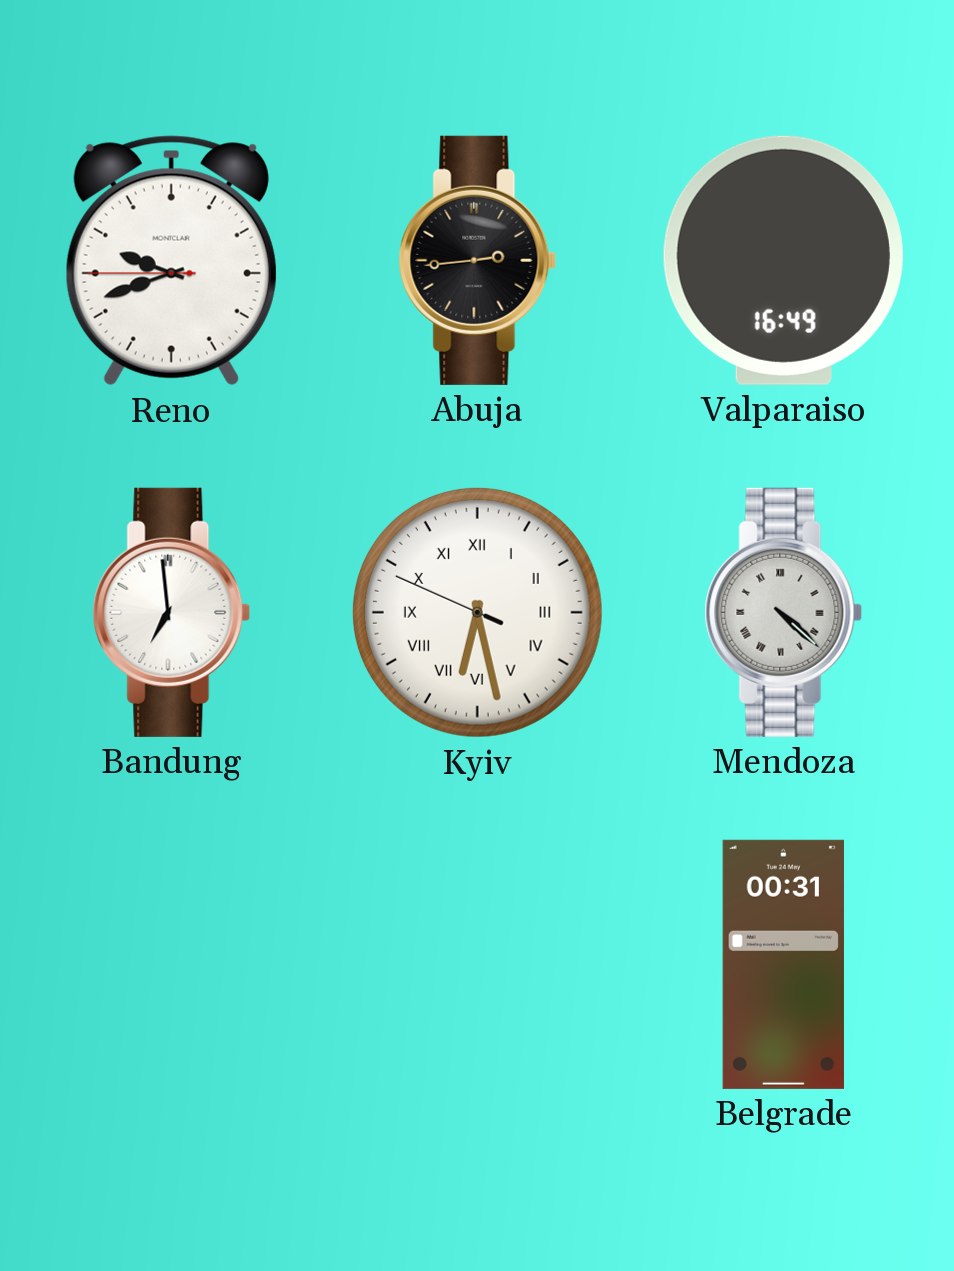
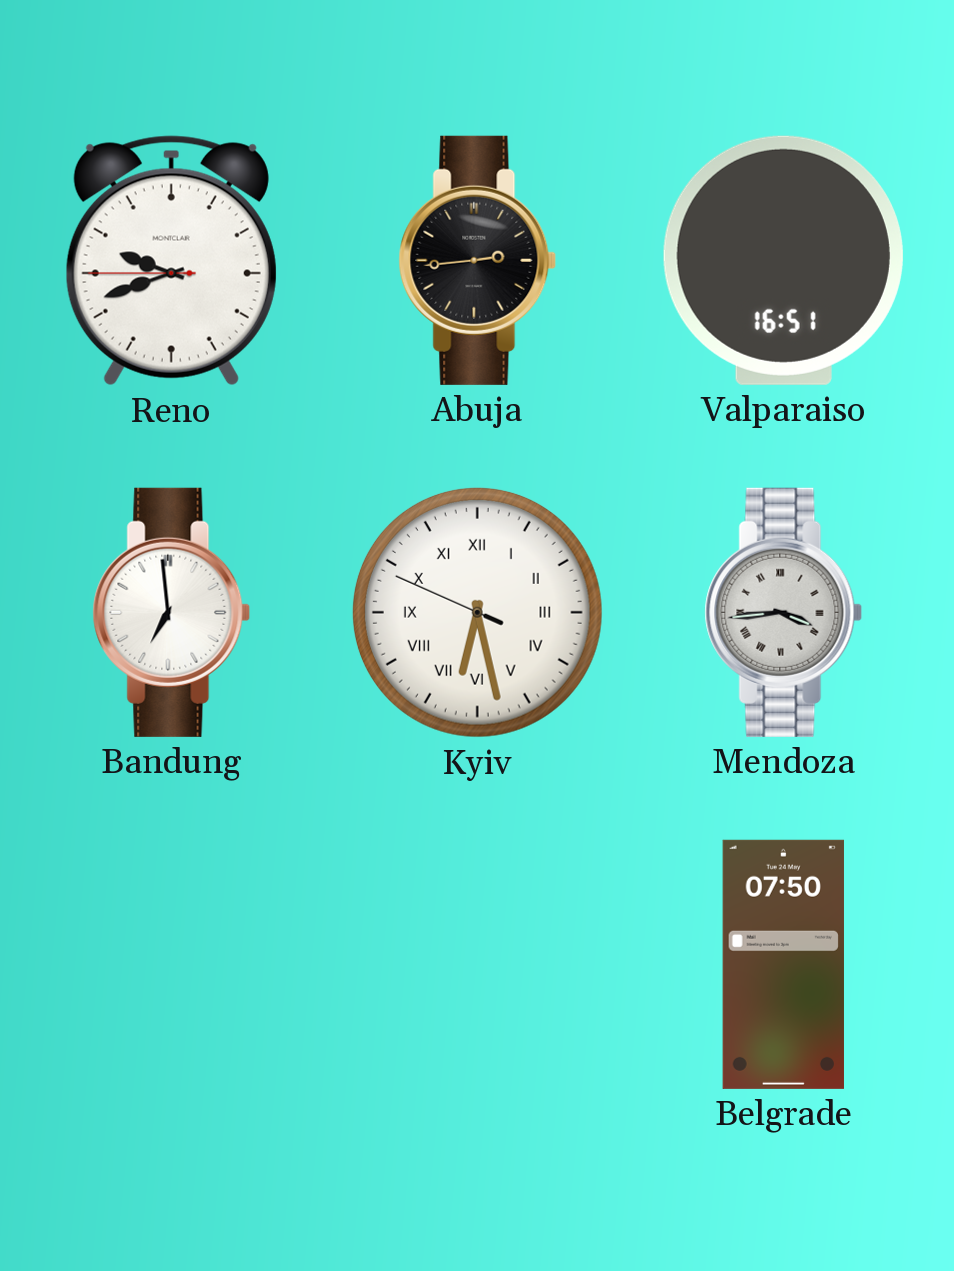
Valparaiso: 16:49 -> 16:51 (783, 260)
Mendoza: 4:22 -> 3:44 (784, 612)
Belgrade: 00:31 -> 07:50 (783, 964)
